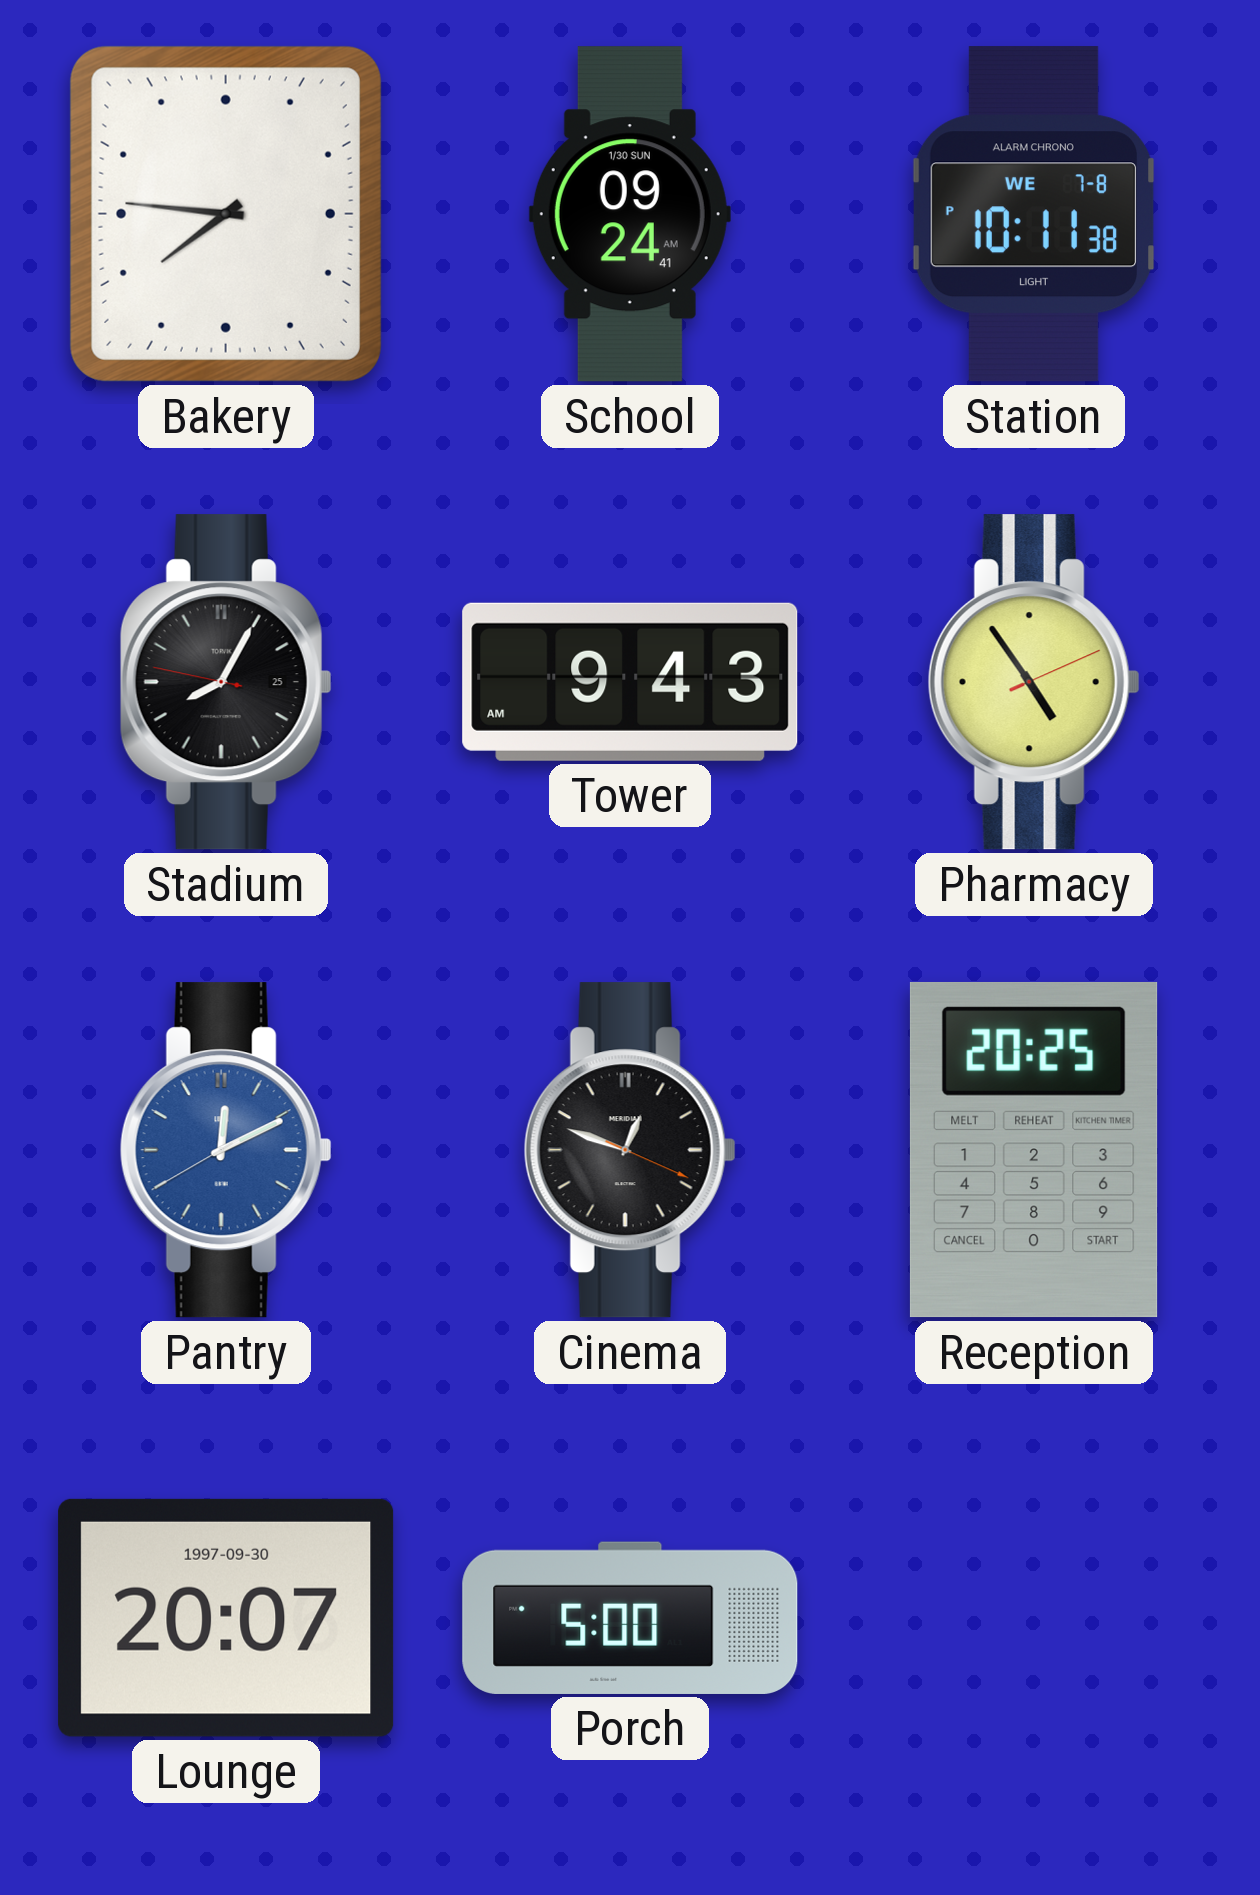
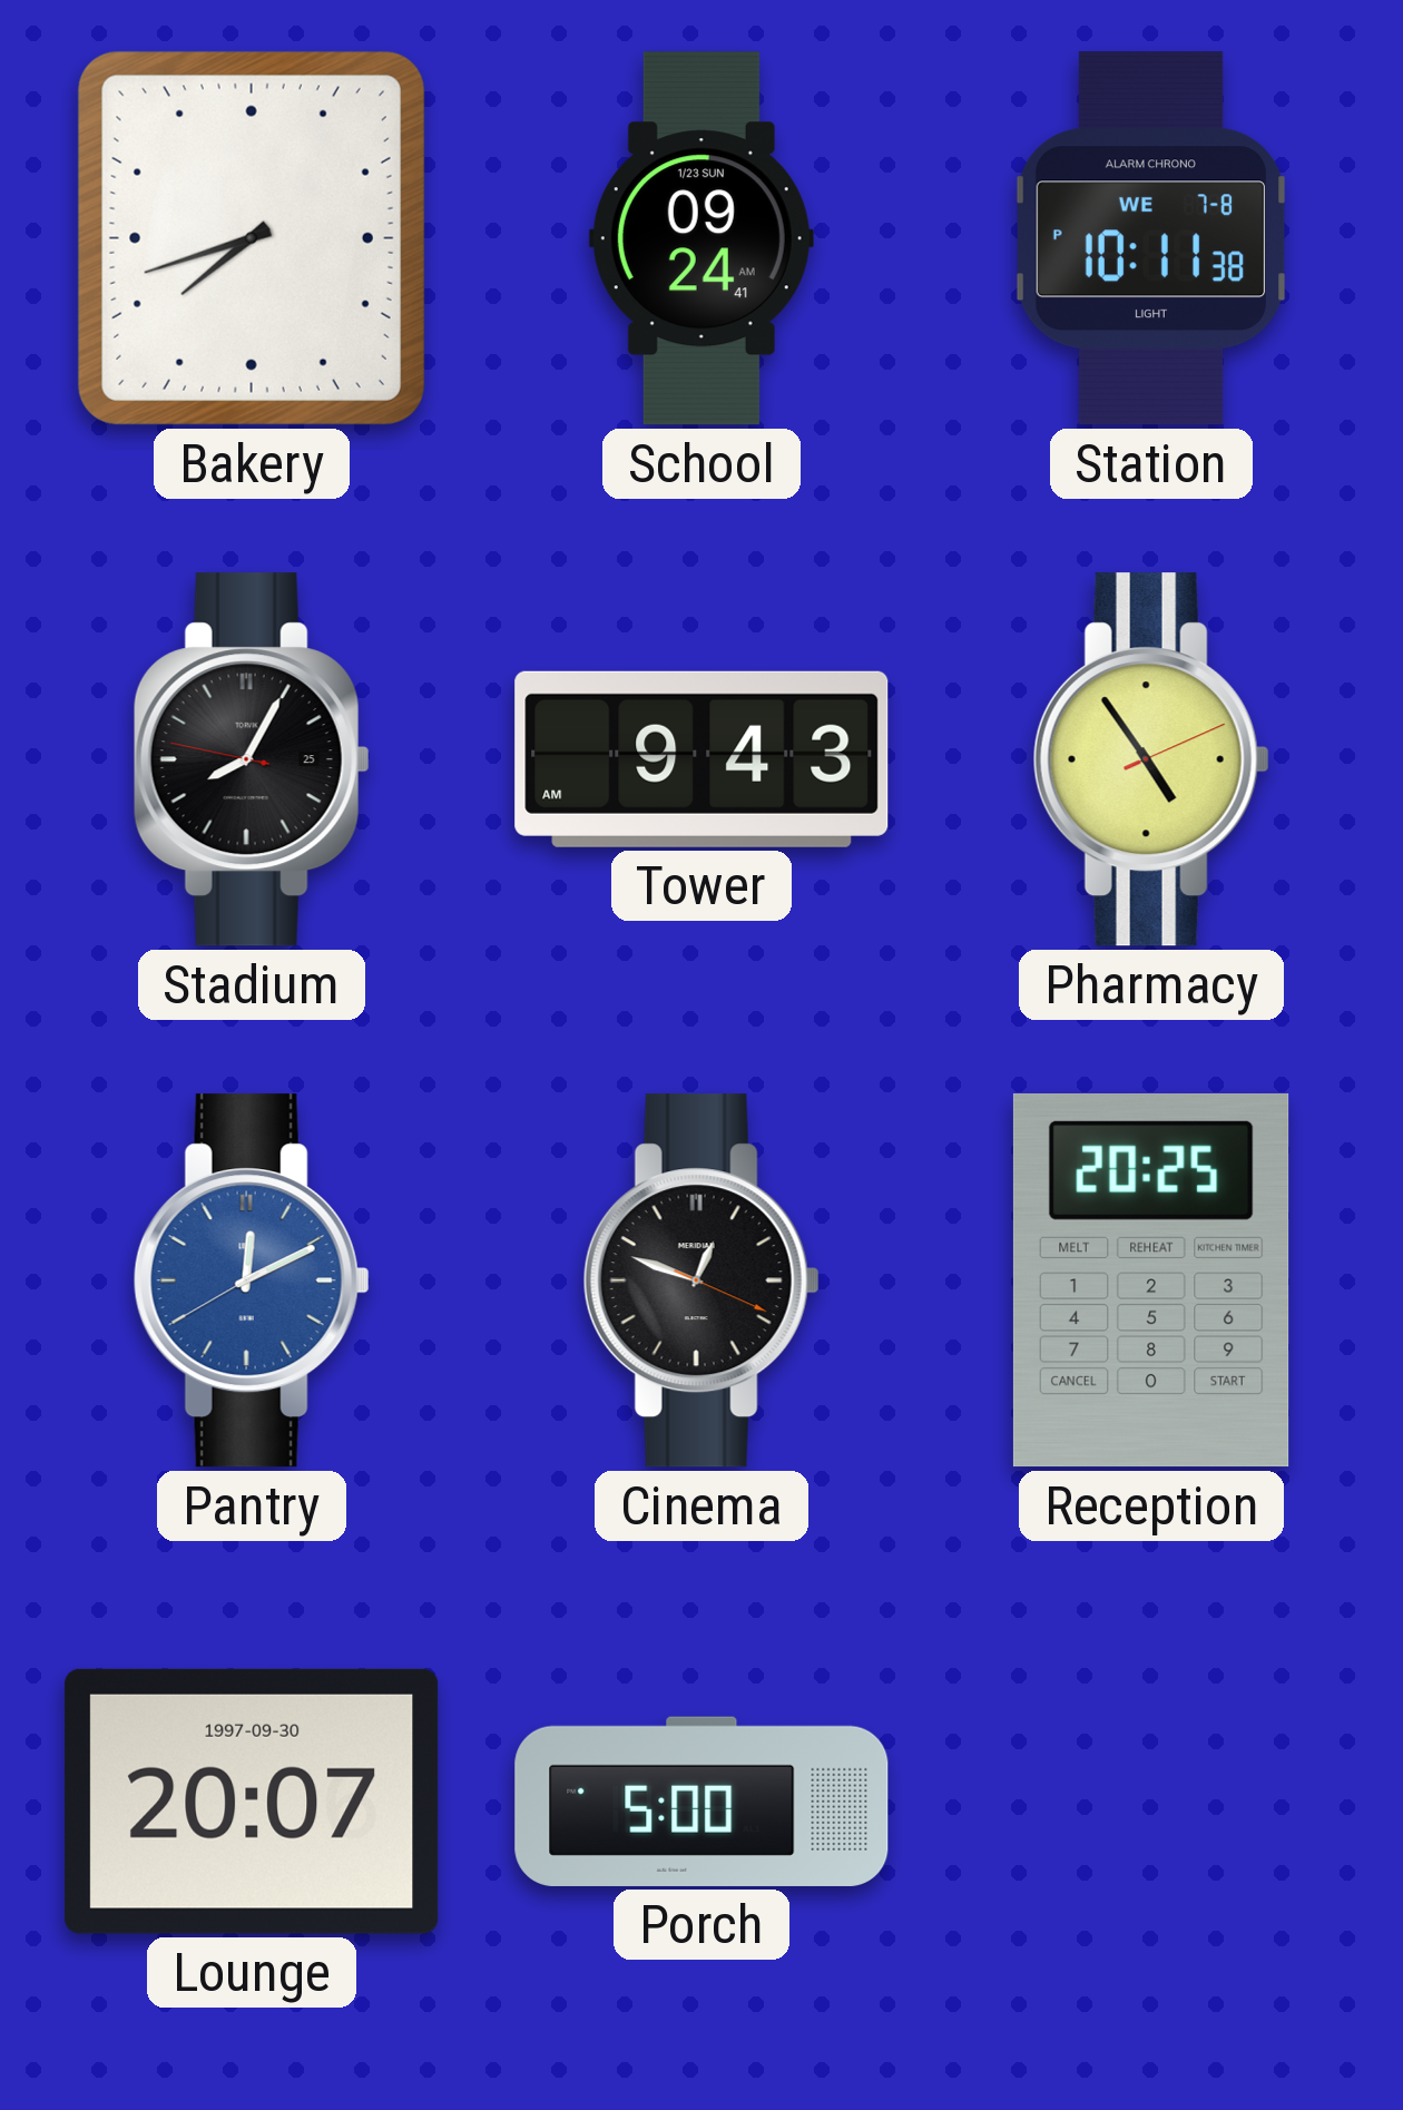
Bakery: 7:46 -> 7:42 (252, 238)
School date: 1/30 SUN -> 1/23 SUN (701, 238)
